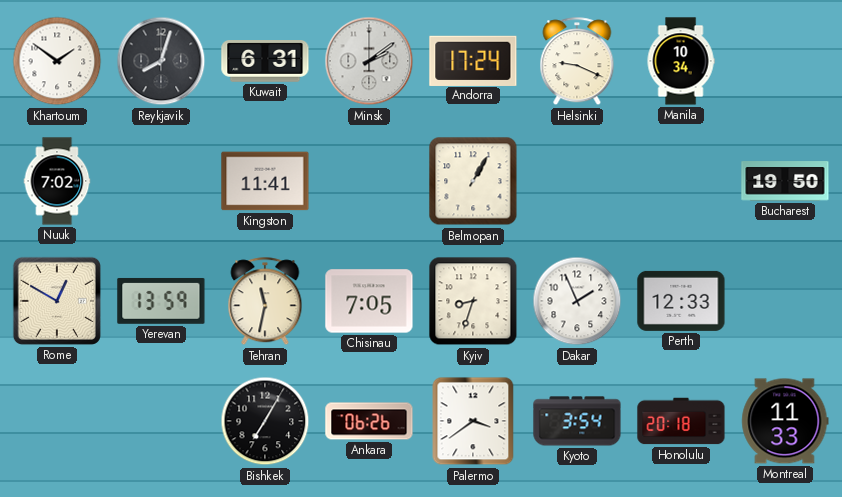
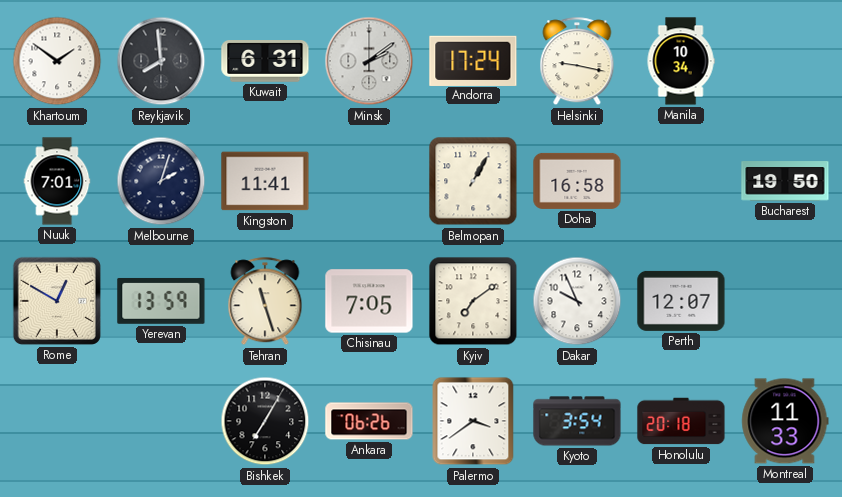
Reykjavik: 8:03 -> 7:59 (161, 61)
Helsinki: 9:19 -> 9:17 (577, 62)
Nuuk: 7:02 -> 7:01 (57, 181)
Melbourne: none -> 2:03 (161, 181)
Doha: none -> 16:58 (577, 181)
Tehran: 11:32 -> 11:27 (265, 302)
Kyiv: 8:33 -> 7:09 (473, 301)
Dakar: 1:56 -> 9:56 (577, 301)
Perth: 12:33 -> 12:07 (681, 301)
